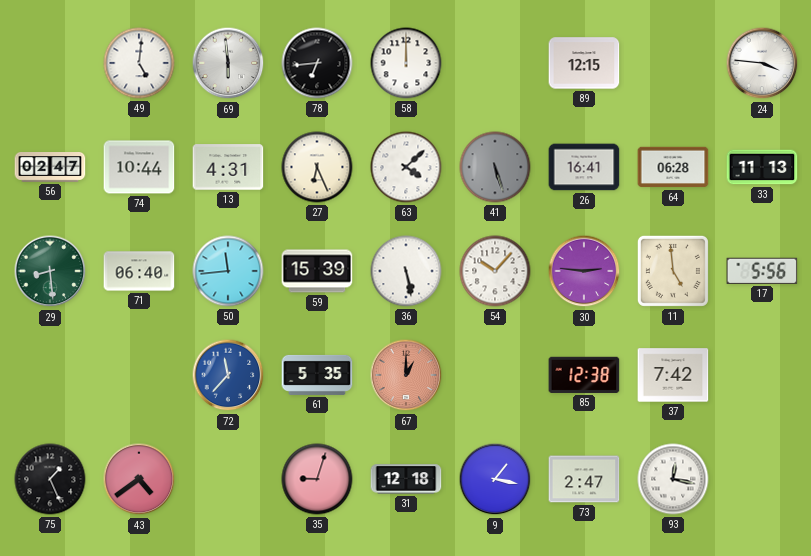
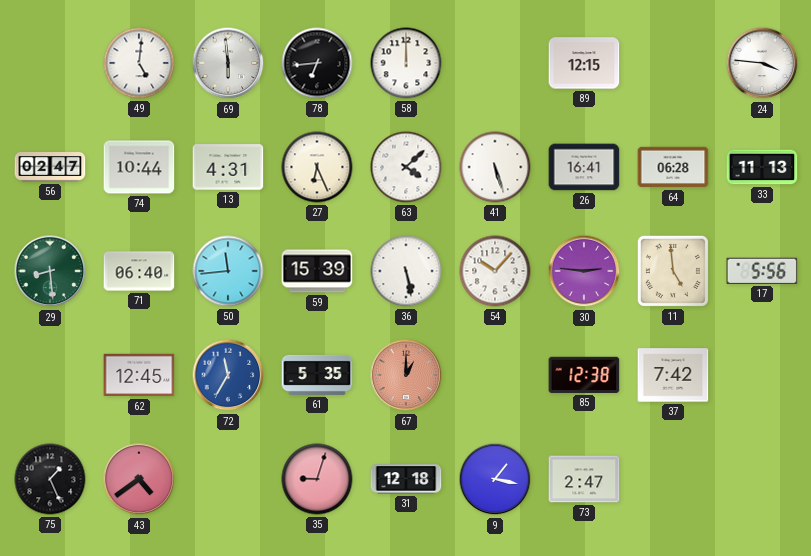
41 dial: grey -> white (495, 167)
62: none -> 12:45 (139, 375)
72: 11:37 -> 11:35 (228, 375)
93: 12:17 -> none (673, 479)
